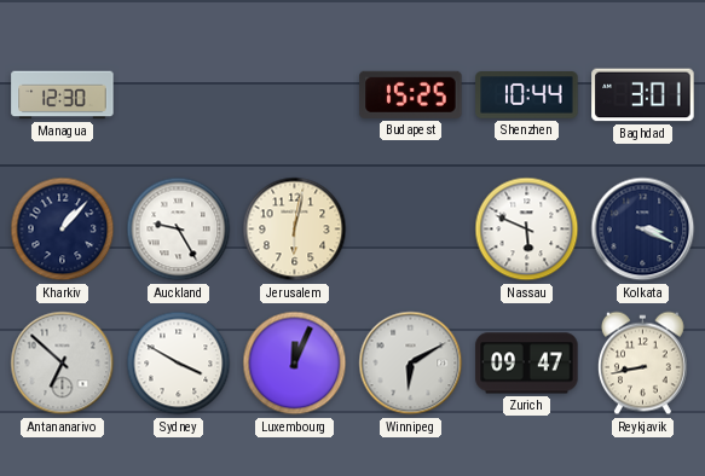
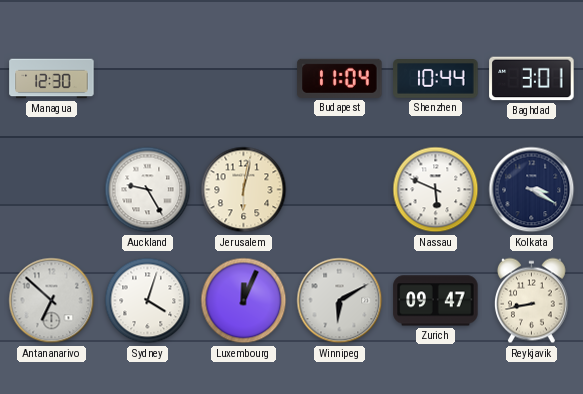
Budapest: 15:25 -> 11:04 (340, 78)
Kharkiv: 1:07 -> none (63, 230)
Kolkata: 3:19 -> 3:20 (532, 190)
Sydney: 3:50 -> 4:03 (148, 301)
